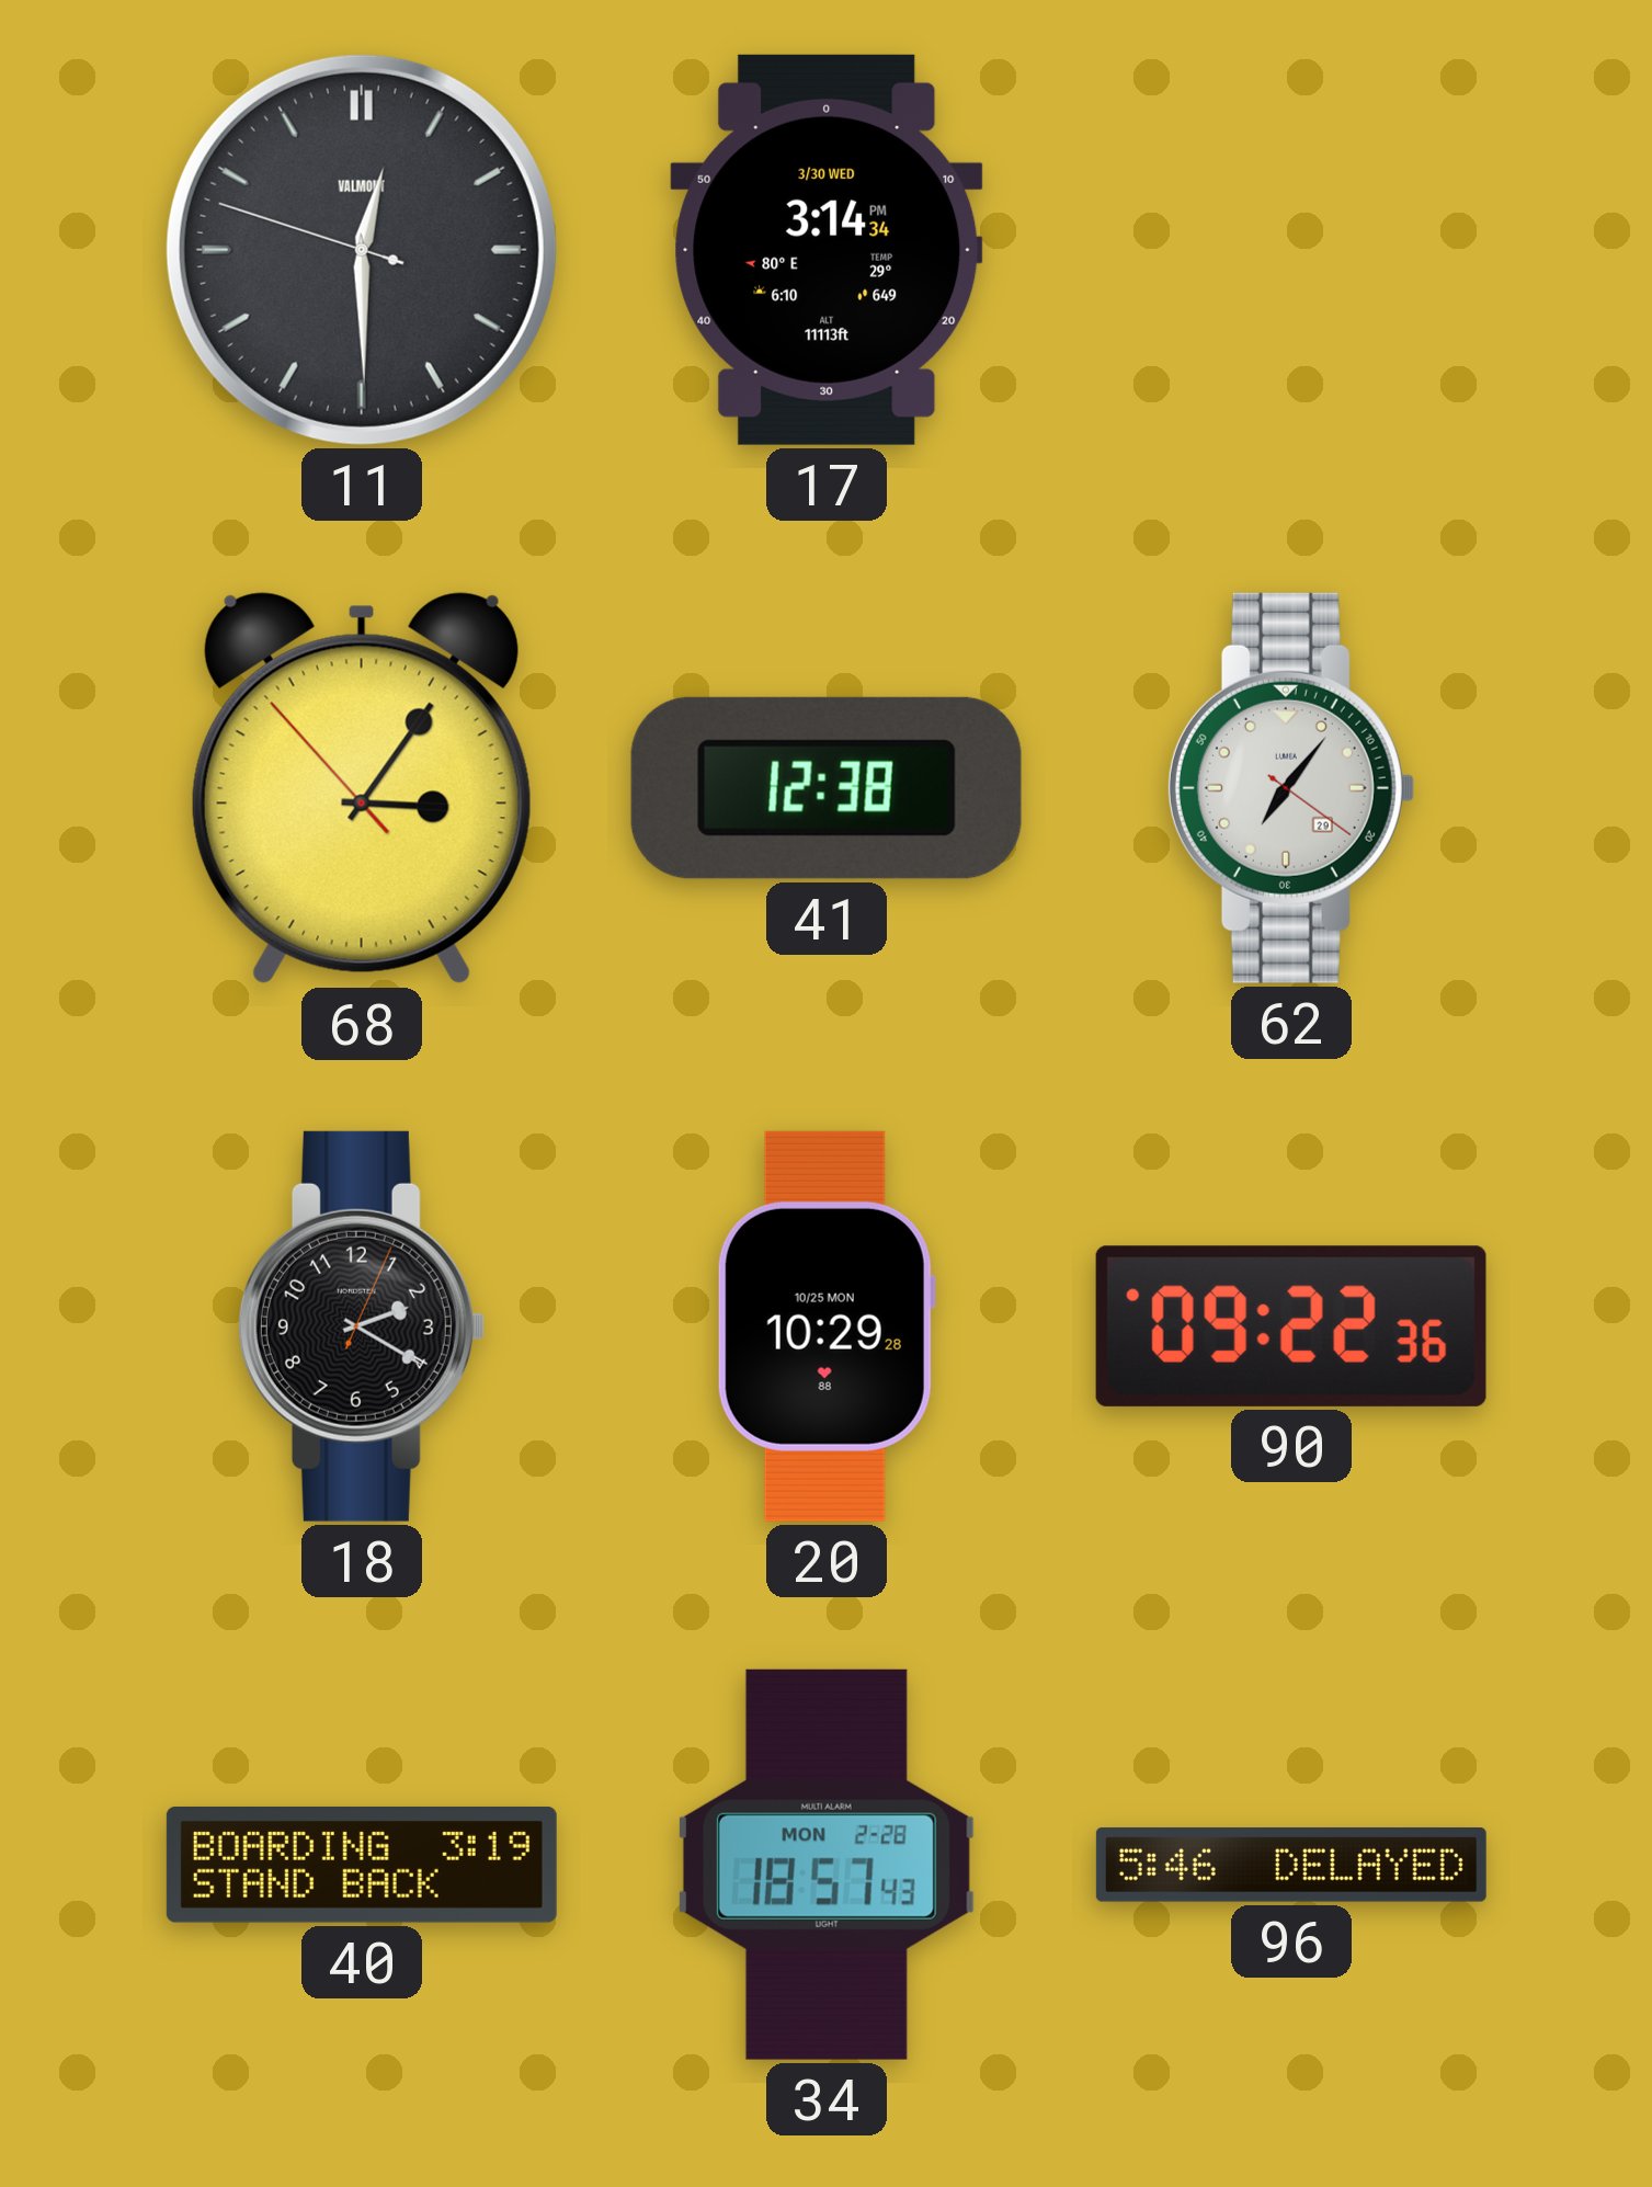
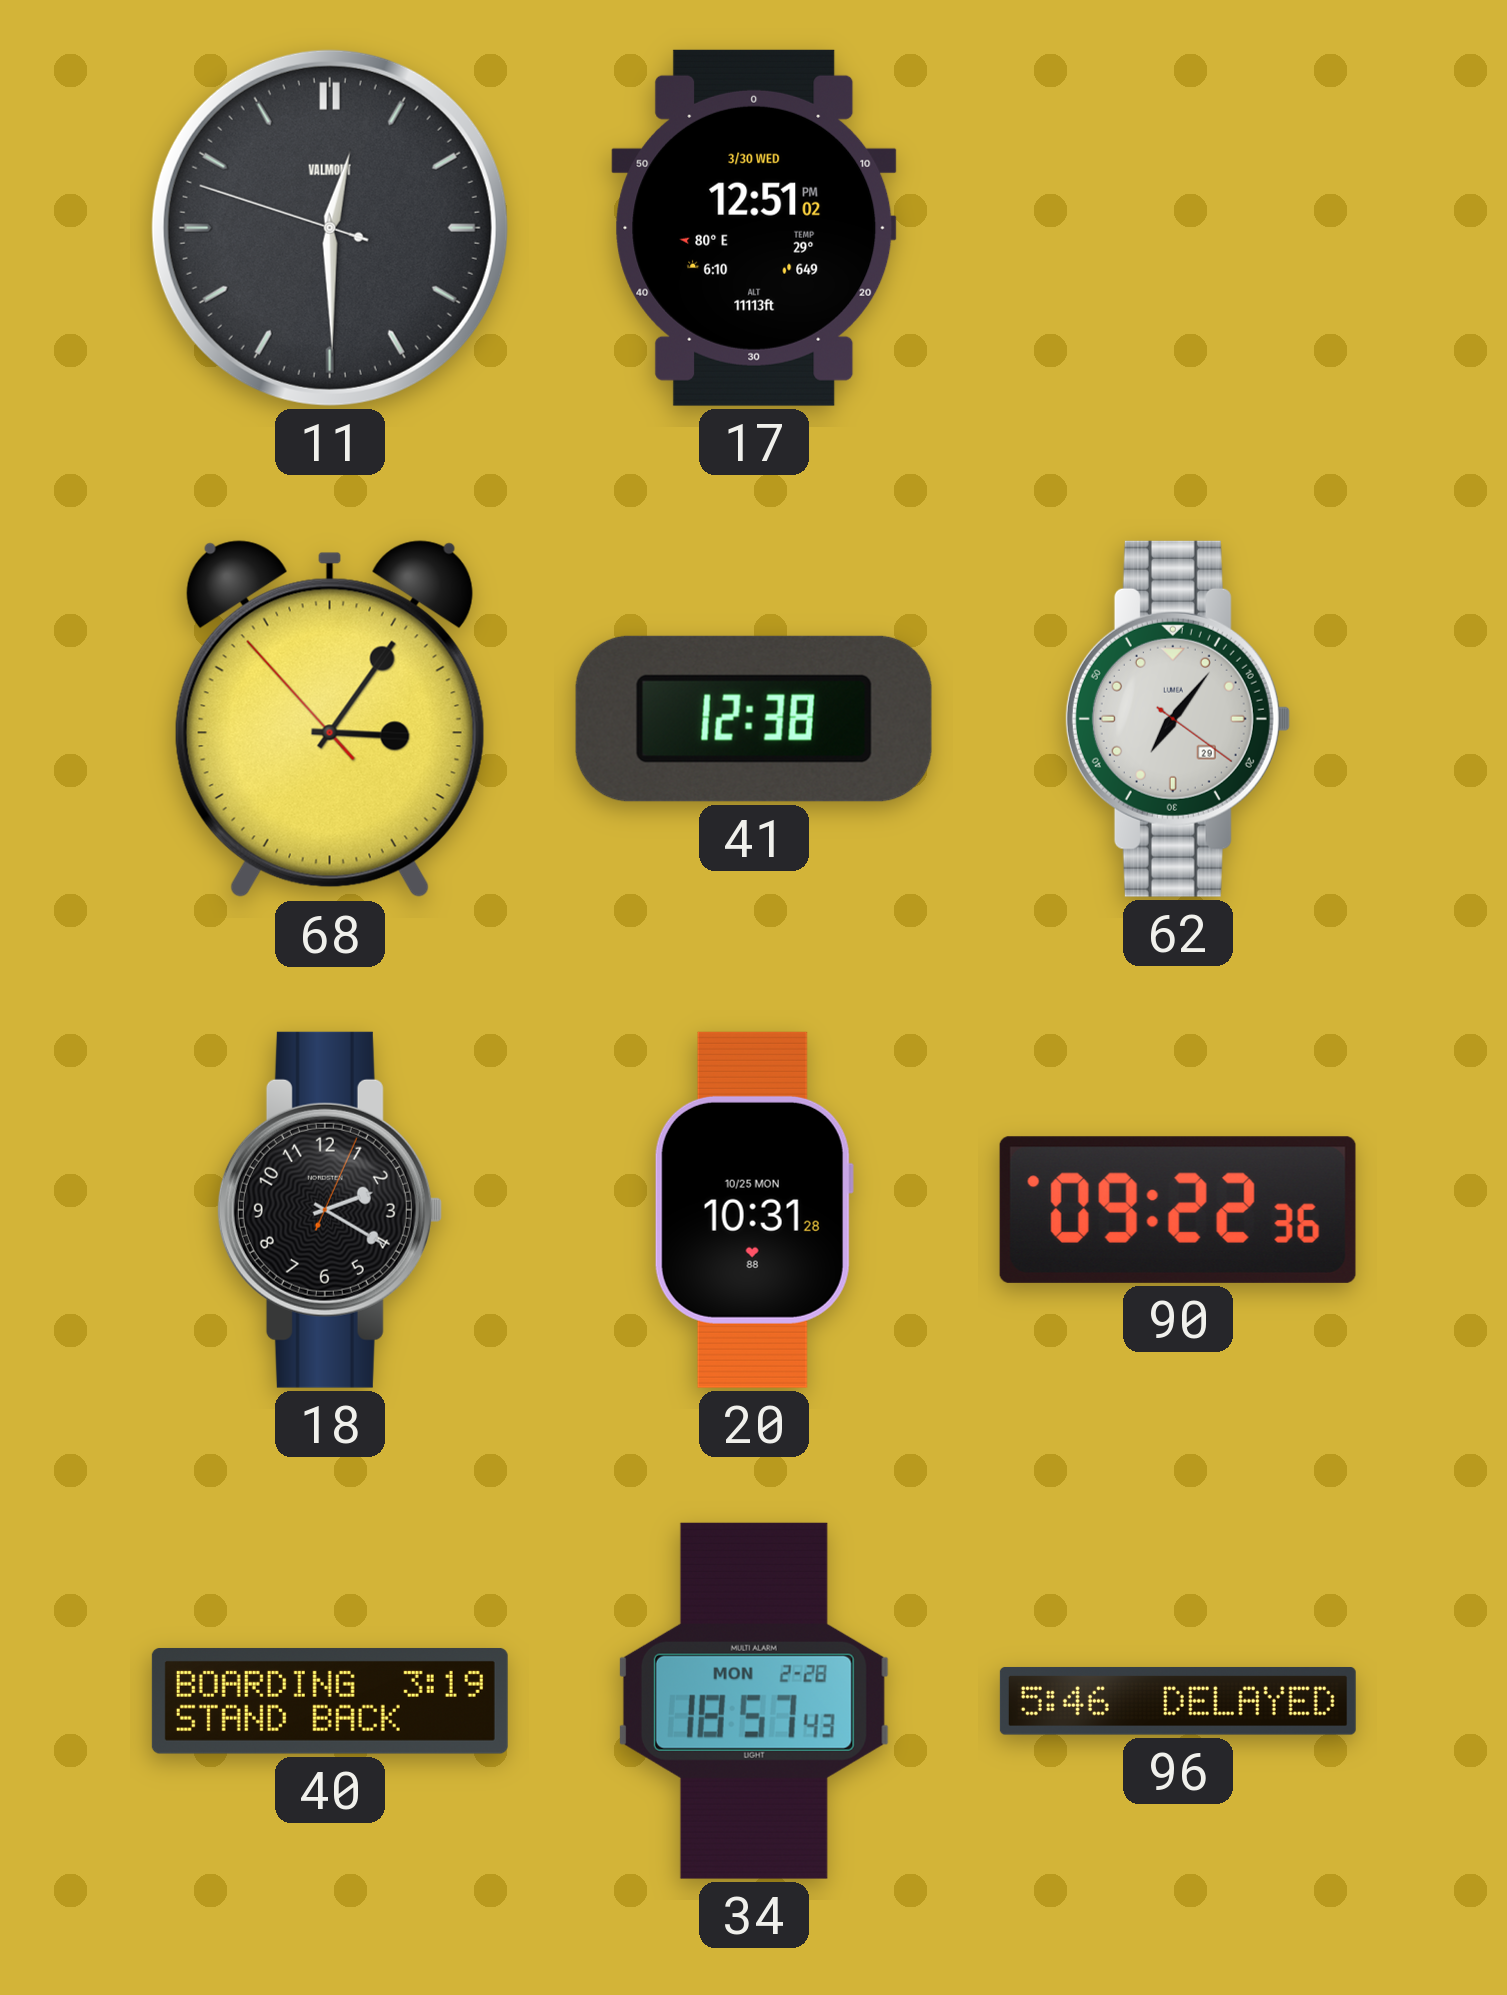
17: 3:14 -> 12:51 (754, 228)
20: 10:29 -> 10:31 (754, 1210)
